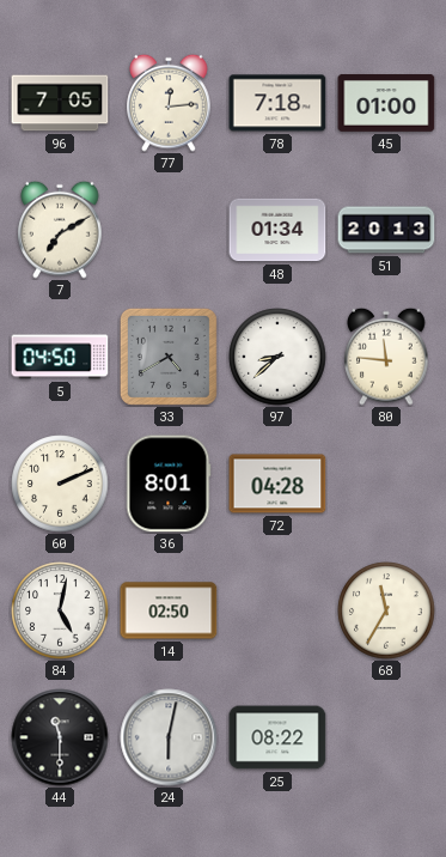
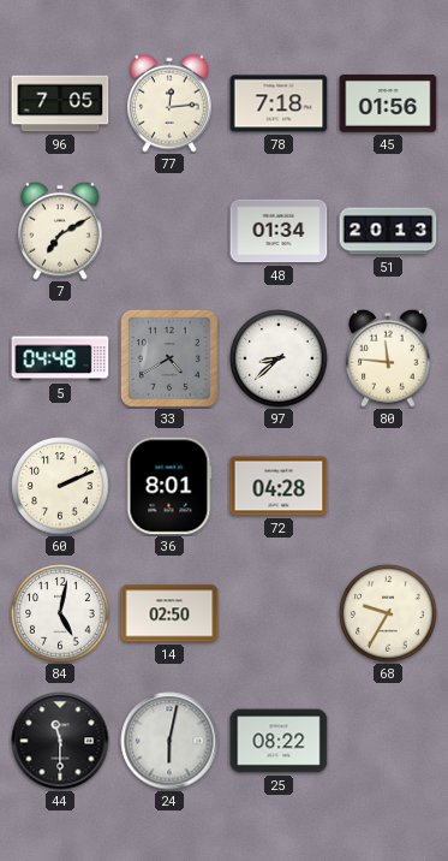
45: 01:00 -> 01:56 (388, 105)
5: 04:50 -> 04:48 (60, 358)
68: 11:35 -> 9:35 (388, 613)
